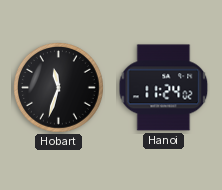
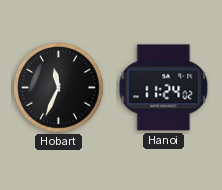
Hobart: 11:33 -> 11:34 (59, 88)
